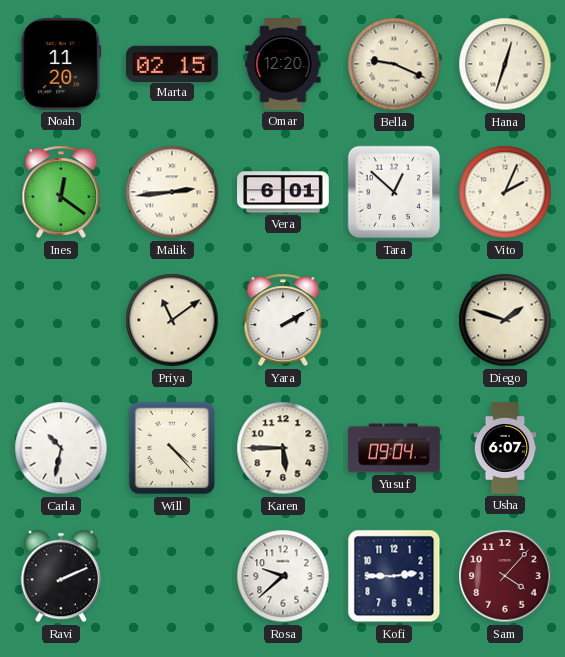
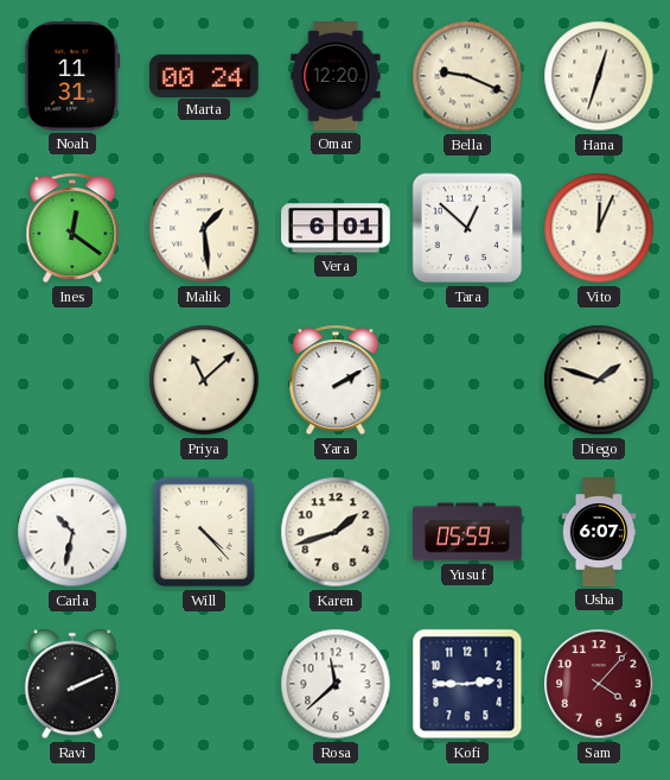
Noah: 11:20 -> 11:31 (72, 77)
Marta: 02:15 -> 00:24 (205, 75)
Malik: 2:44 -> 1:29 (204, 228)
Vito: 2:04 -> 12:04 (599, 228)
Priya: 11:09 -> 11:08 (204, 380)
Karen: 5:45 -> 1:42 (336, 532)
Yusuf: 09:04 -> 05:59 (467, 532)
Rosa: 9:38 -> 11:38 (336, 684)
